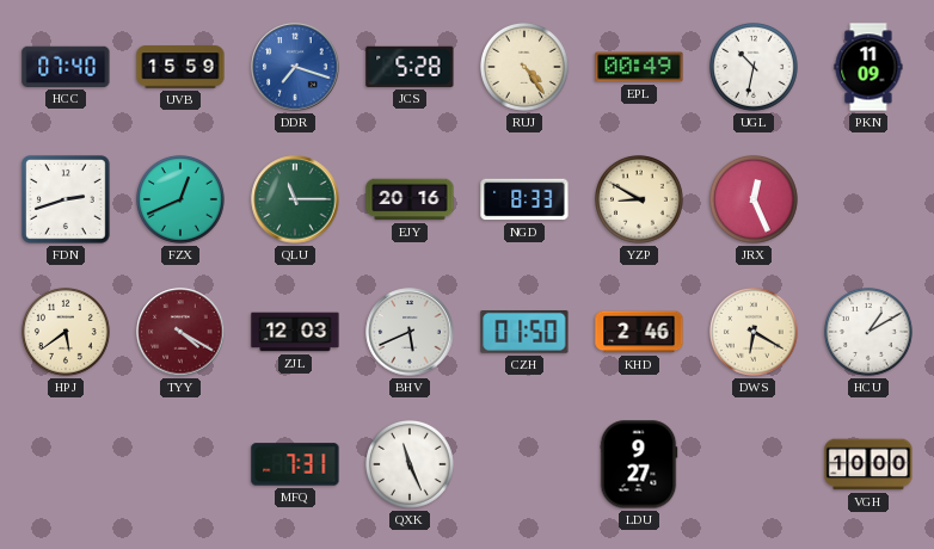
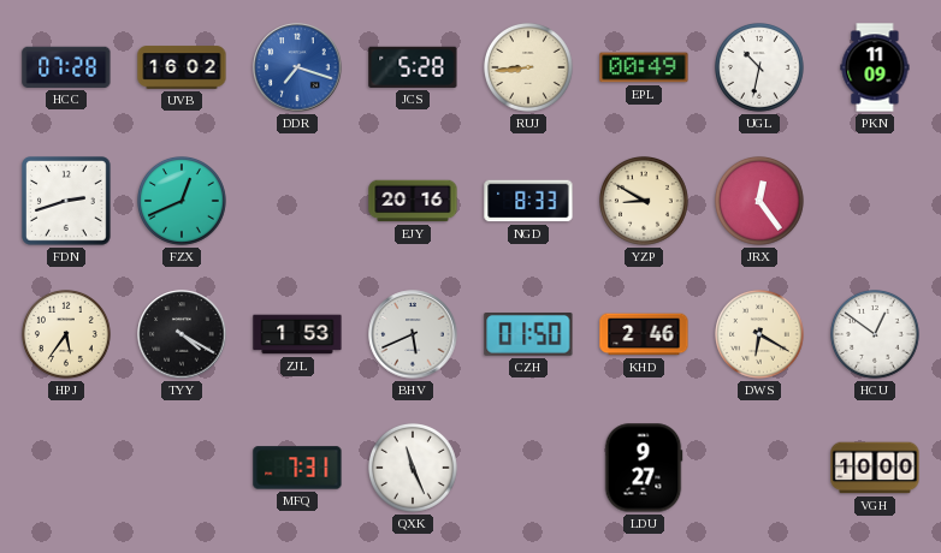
HCC: 07:40 -> 07:28 (66, 67)
UVB: 15:59 -> 16:02 (182, 67)
RUJ: 4:24 -> 8:44 (529, 69)
QLU: 11:15 -> none (295, 199)
JRX: 12:26 -> 12:24 (761, 202)
HPJ: 5:39 -> 5:36 (67, 335)
TYY dial: burgundy -> black (182, 334)
ZJL: 12:03 -> 1:53 (297, 334)
HCU: 1:10 -> 12:51 (876, 335)
